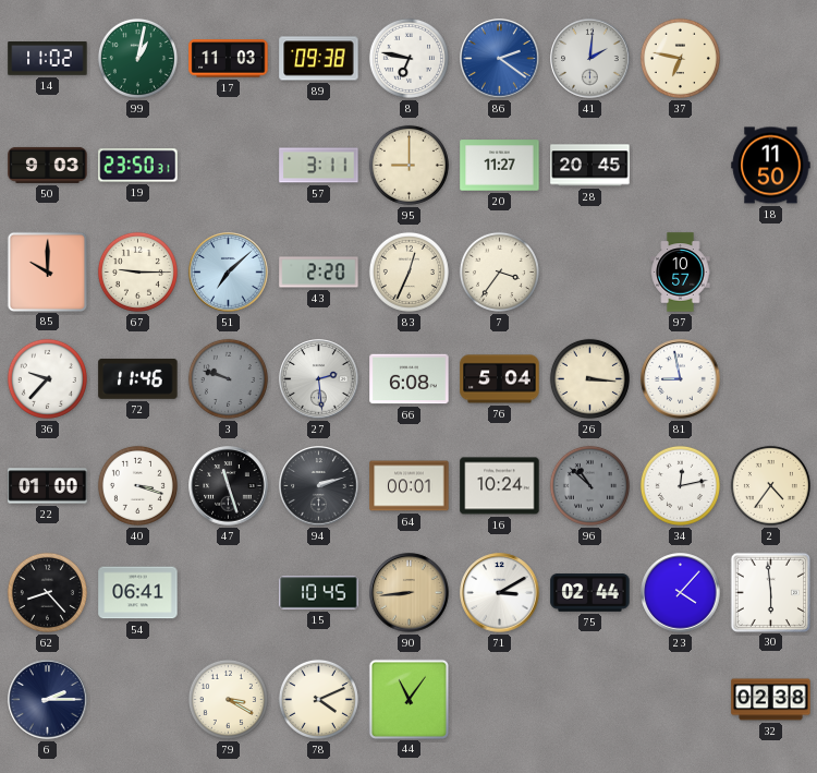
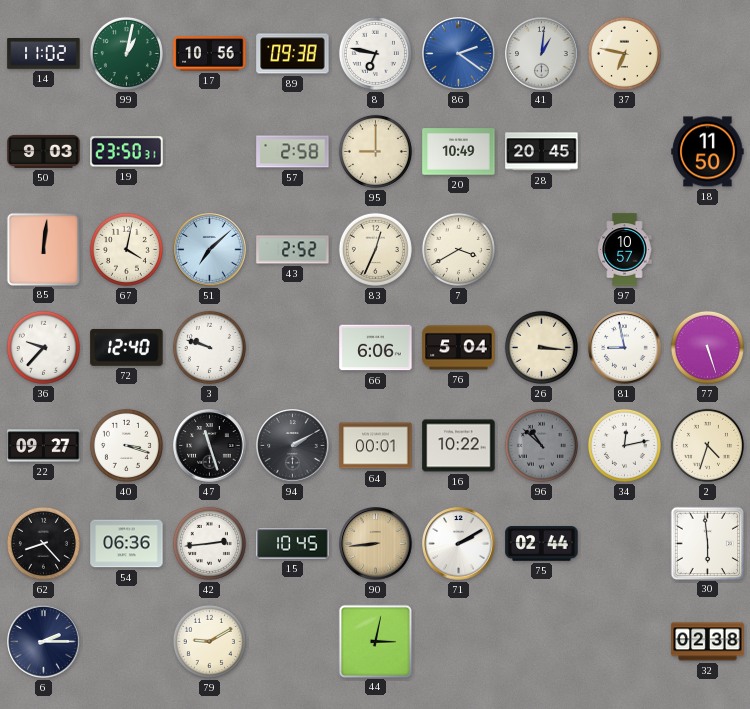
17: 11:03 -> 10:56 (210, 54)
41: 2:01 -> 1:01 (542, 54)
57: 3:11 -> 2:58 (293, 152)
20: 11:27 -> 10:49 (459, 152)
85: 10:00 -> 12:01 (43, 249)
67: 9:15 -> 4:02 (126, 249)
43: 2:20 -> 2:52 (293, 250)
7: 3:36 -> 3:40 (458, 249)
72: 11:46 -> 12:40 (127, 347)
3 dial: grey -> white (209, 347)
27: 2:29 -> none (319, 379)
66: 6:08 -> 6:06 (376, 348)
77: none -> 5:27 (707, 347)
22: 01:00 -> 09:27 (44, 446)
94: 2:12 -> 2:10 (293, 446)
16: 10:24 -> 10:22 (459, 446)
2: 4:36 -> 4:33 (707, 445)
54: 06:41 -> 06:36 (127, 544)
42: none -> 2:44 (209, 543)
71: 3:10 -> 2:10 (459, 544)
23: 4:07 -> none (681, 593)
79: 3:20 -> 9:10 (209, 641)
78: 4:11 -> none (318, 699)
44: 11:06 -> 3:02 (375, 641)
